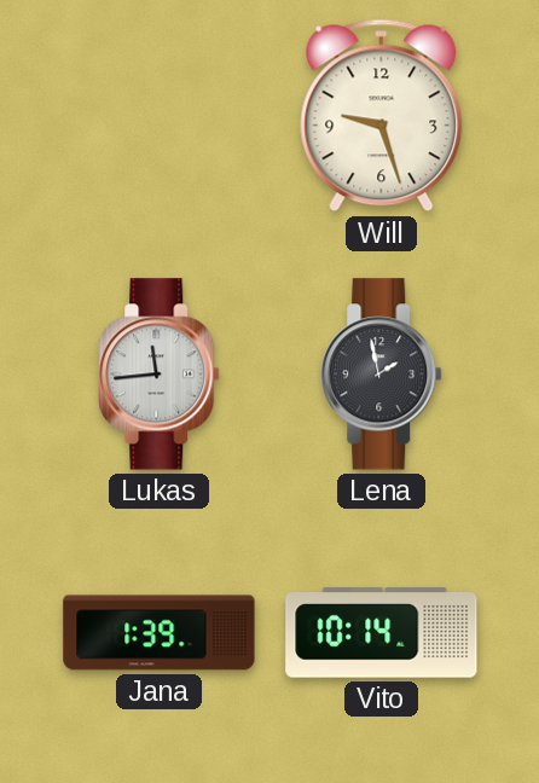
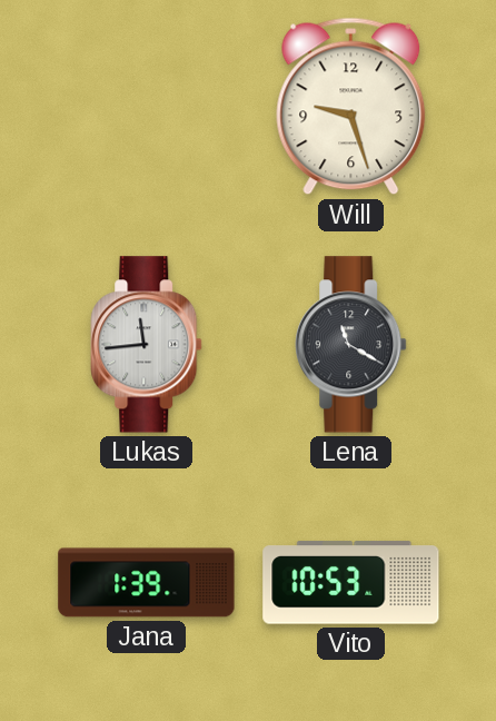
Lena: 1:58 -> 11:20 (351, 345)
Vito: 10:14 -> 10:53 (351, 583)
